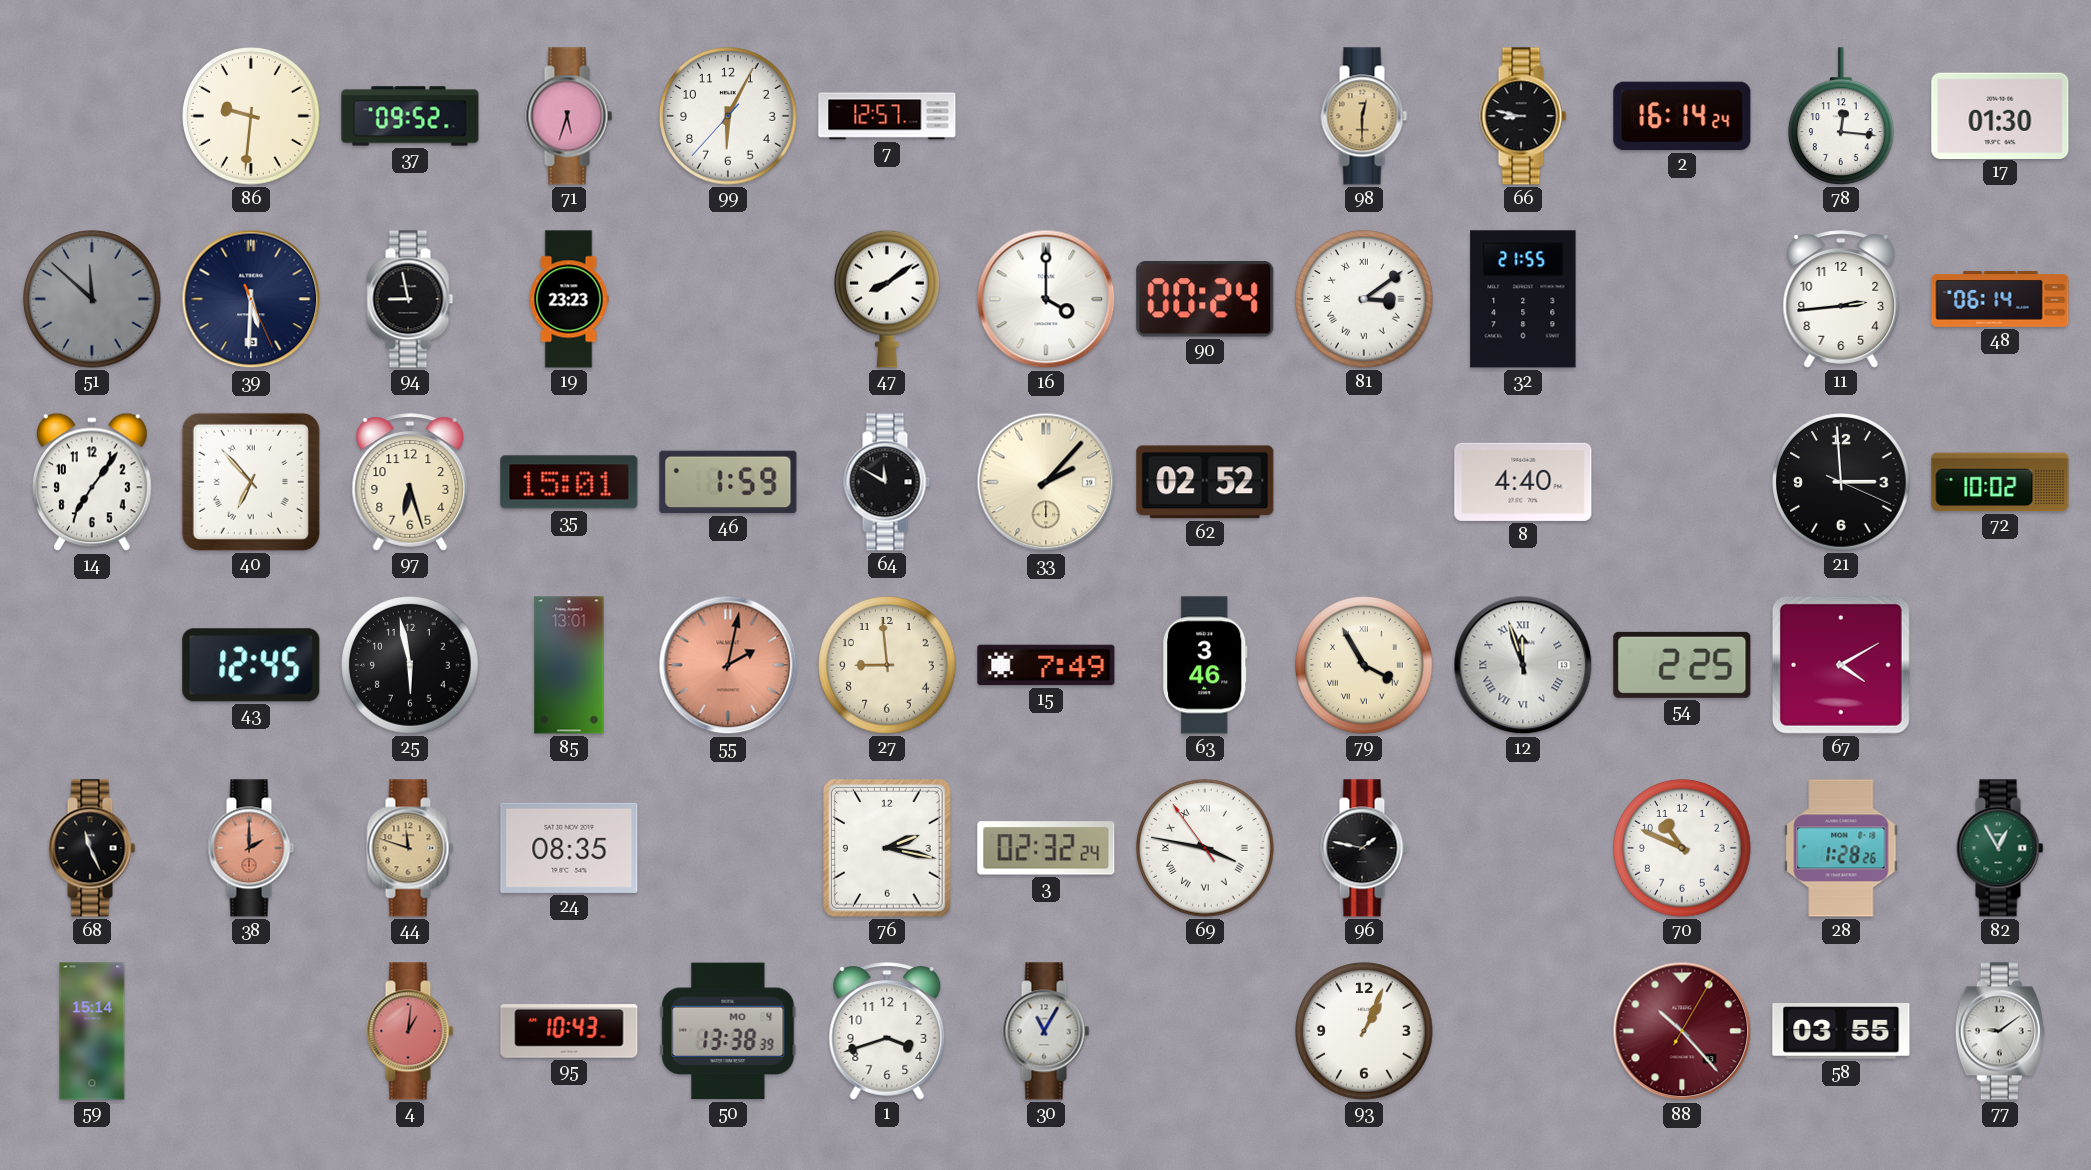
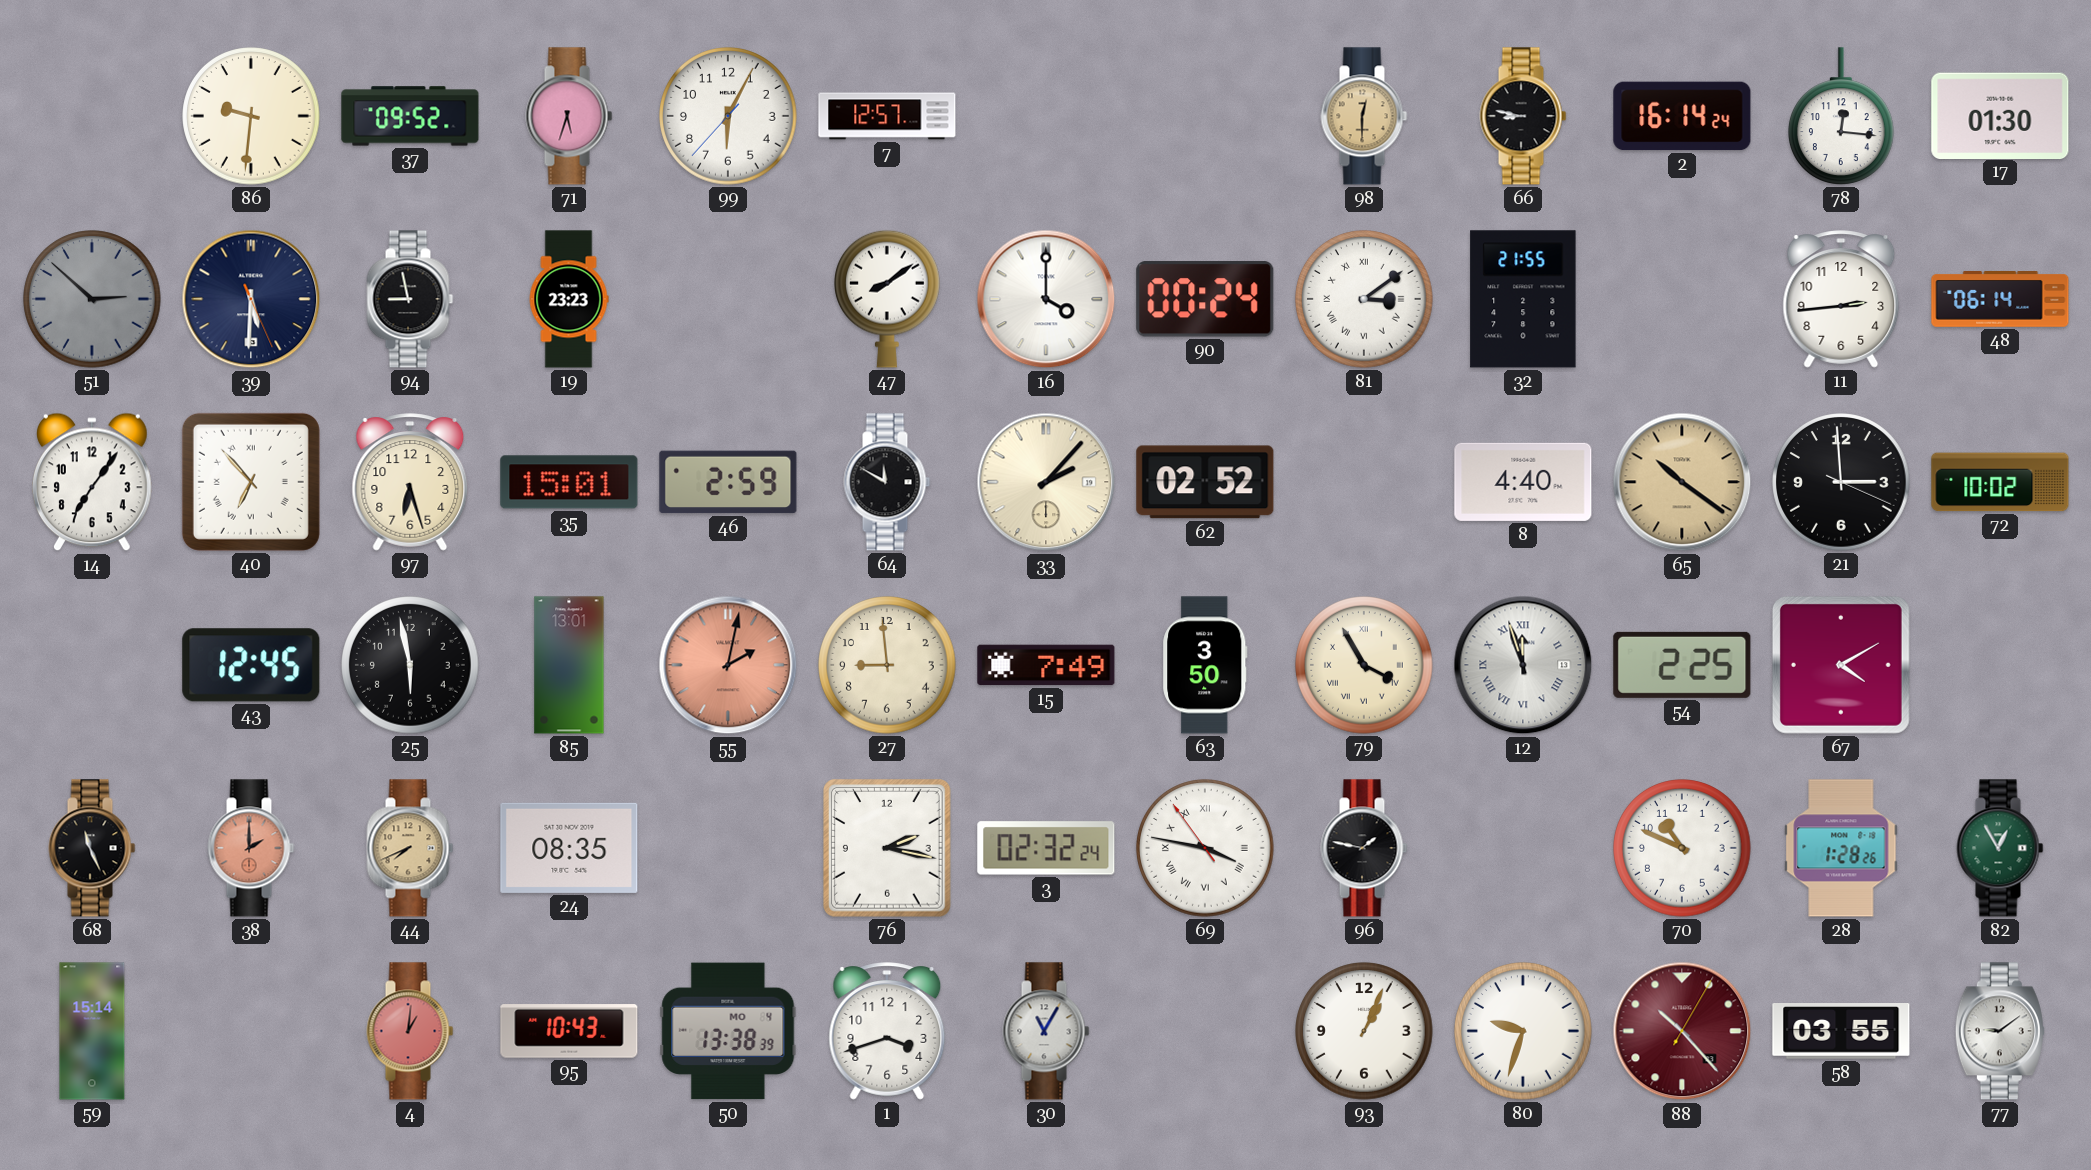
51: 11:52 -> 2:52 (92, 299)
46: 1:59 -> 2:59 (728, 482)
65: none -> 10:21 (1682, 482)
63: 3:46 -> 3:50 (1205, 665)
44: 11:48 -> 7:41 (410, 848)
80: none -> 9:33 (1523, 1031)
